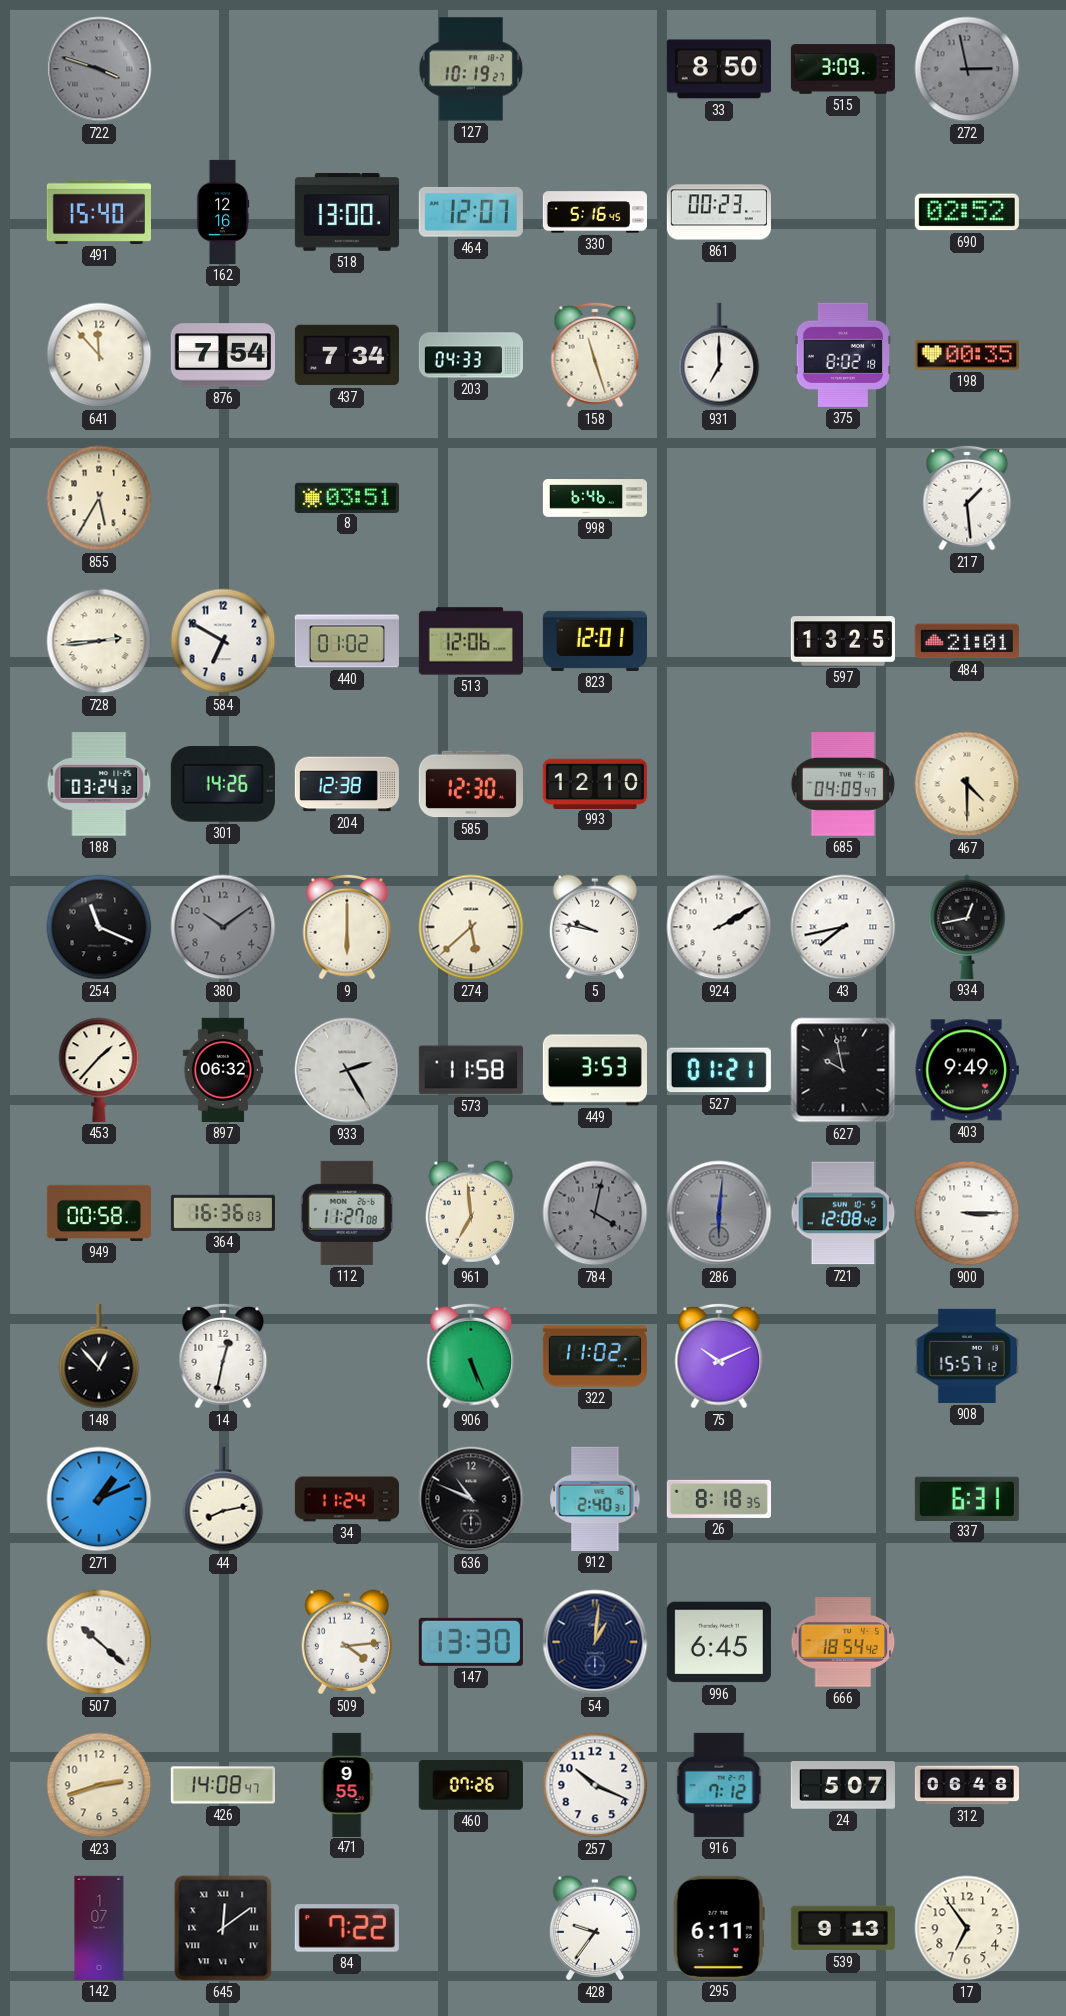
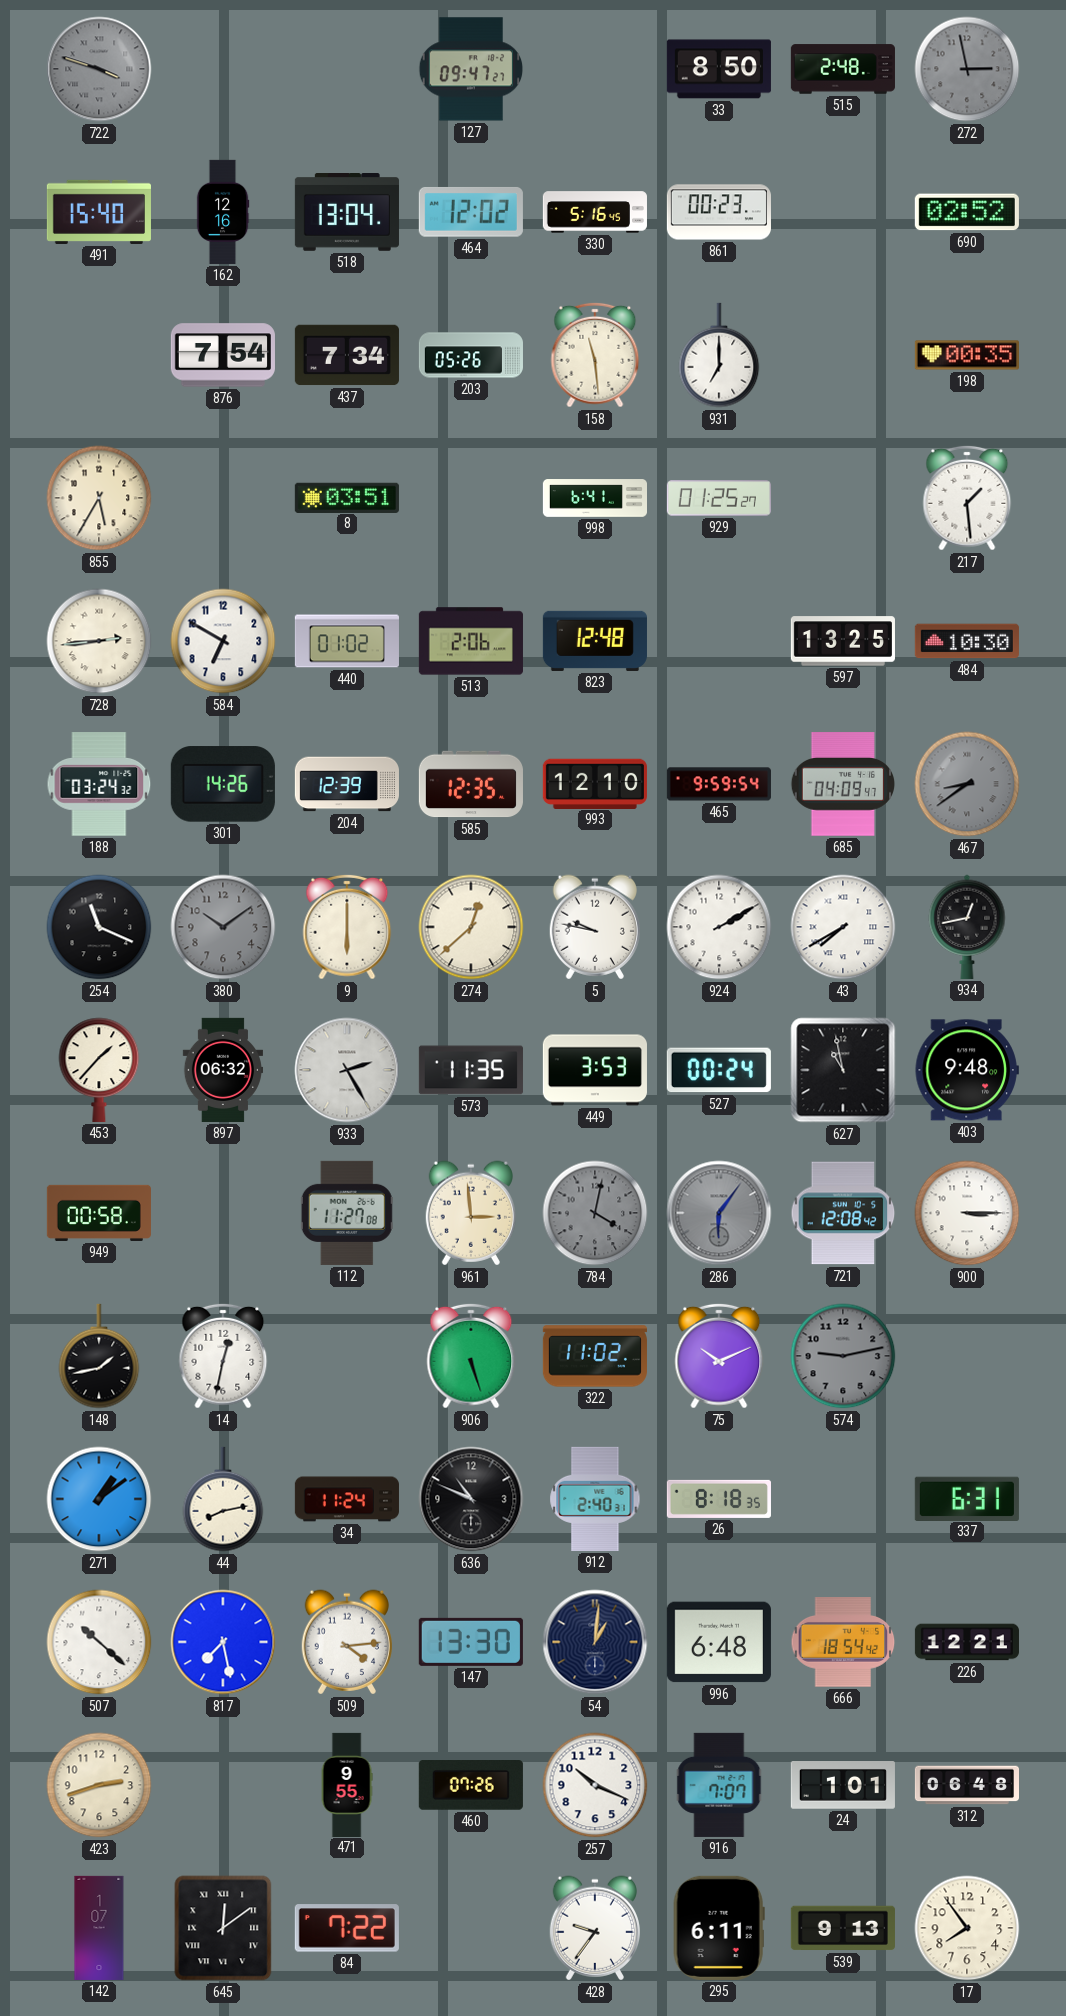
127: 10:19 -> 09:47 (471, 69)
515: 3:09 -> 2:48 (843, 69)
518: 13:00 -> 13:04 (347, 213)
464: 12:07 -> 12:02 (471, 212)
641: 11:53 -> none (99, 355)
203: 04:33 -> 05:26 (471, 355)
158: 11:27 -> 11:29 (595, 355)
375: 8:02 -> none (843, 355)
998: 6:46 -> 6:41 (594, 498)
929: none -> 01:25 (719, 498)
513: 12:06 -> 2:06 (471, 641)
823: 12:01 -> 12:48 (595, 641)
484: 21:01 -> 10:30 (967, 641)
204: 12:38 -> 12:39 (347, 784)
585: 12:30 -> 12:35 (471, 784)
465: none -> 9:59 (719, 784)
467: 4:30 -> 8:39 (967, 784)
467 dial: cream -> grey (967, 784)
274: 5:38 -> 12:38 (471, 927)
43: 7:43 -> 7:40 (843, 927)
573: 11:58 -> 11:35 (471, 1070)
527: 01:21 -> 00:24 (719, 1070)
627: 9:58 -> 10:58 (843, 1070)
403: 9:49 -> 9:48 (967, 1070)
364: 16:36 -> none (223, 1213)
961: 6:59 -> 2:59 (471, 1213)
286: 6:01 -> 6:06 (719, 1213)
148: 12:53 -> 1:43 (99, 1356)
906: 5:26 -> 5:27 (471, 1356)
574: none -> 9:13 (843, 1356)
908: 15:57 -> none (967, 1356)
271: 1:11 -> 1:09 (99, 1499)
817: none -> 7:28 (223, 1642)
996: 6:45 -> 6:48 (719, 1642)
226: none -> 12:21 (967, 1642)
426: 14:08 -> none (223, 1785)
916: 7:12 -> 7:07 (719, 1785)
24: 5:07 -> 1:01 (843, 1786)
17: 6:54 -> 7:54 (967, 1928)
